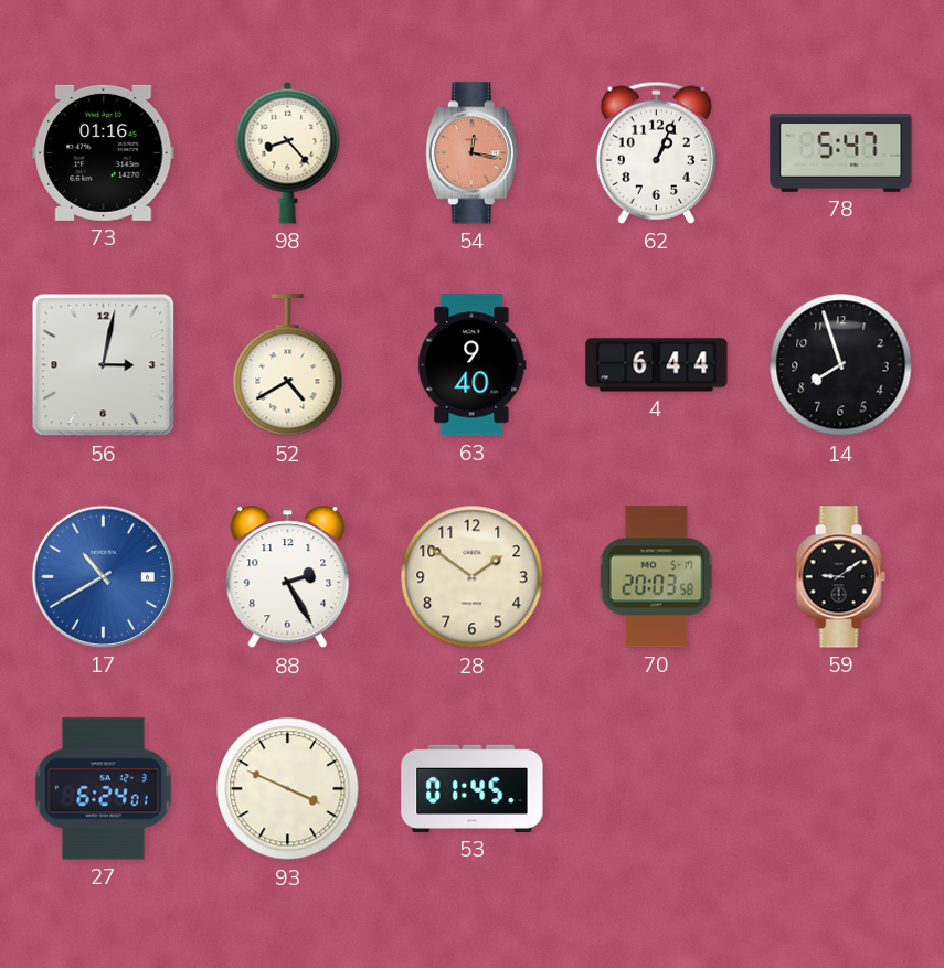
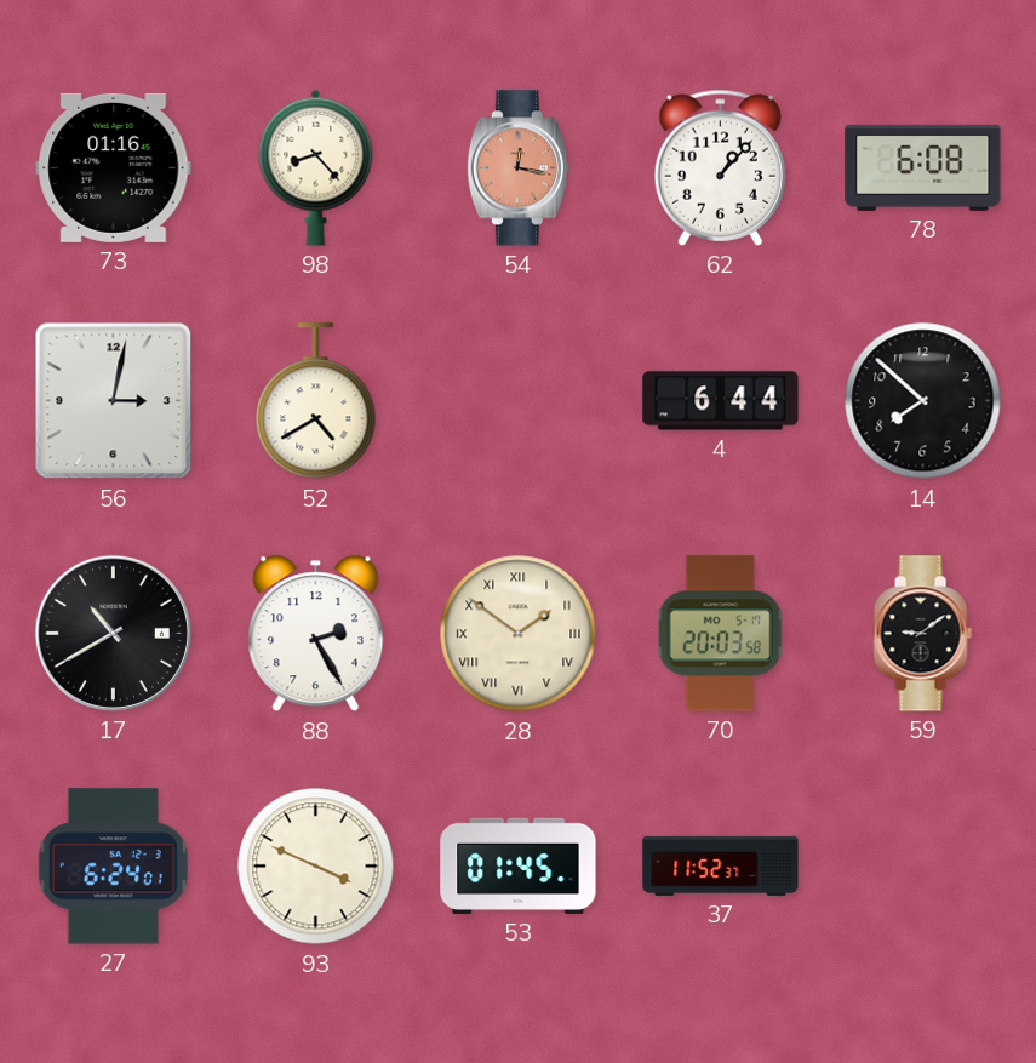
62: 1:04 -> 1:07 (720, 167)
78: 5:47 -> 6:08 (923, 167)
63: 9:40 -> none (473, 365)
14: 7:57 -> 7:52 (923, 401)
17 dial: blue -> black (113, 633)
28 numerals: Arabic -> Roman (519, 634)
37: none -> 11:52 (721, 865)
